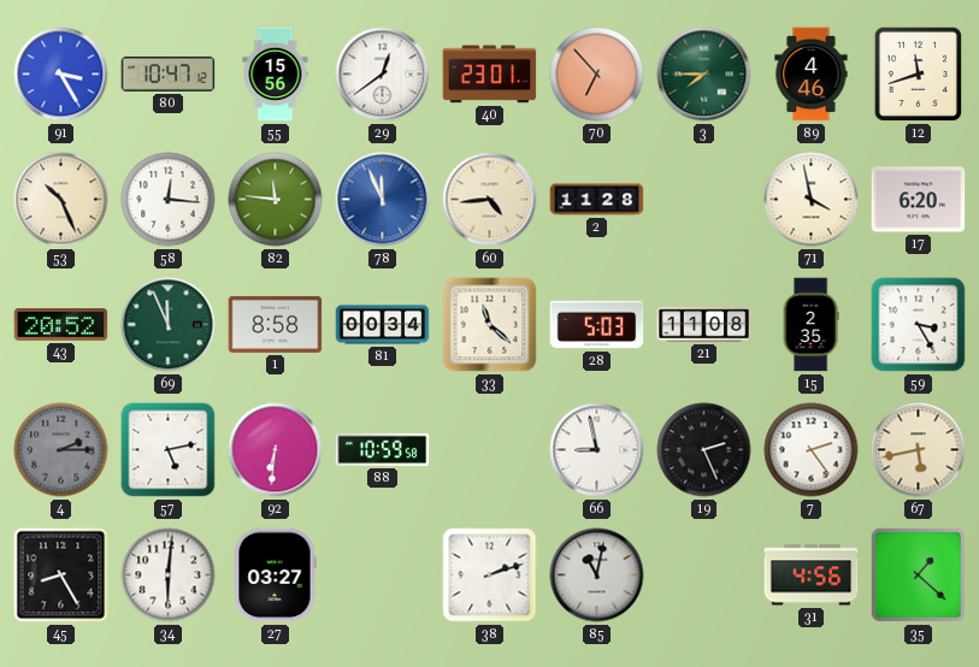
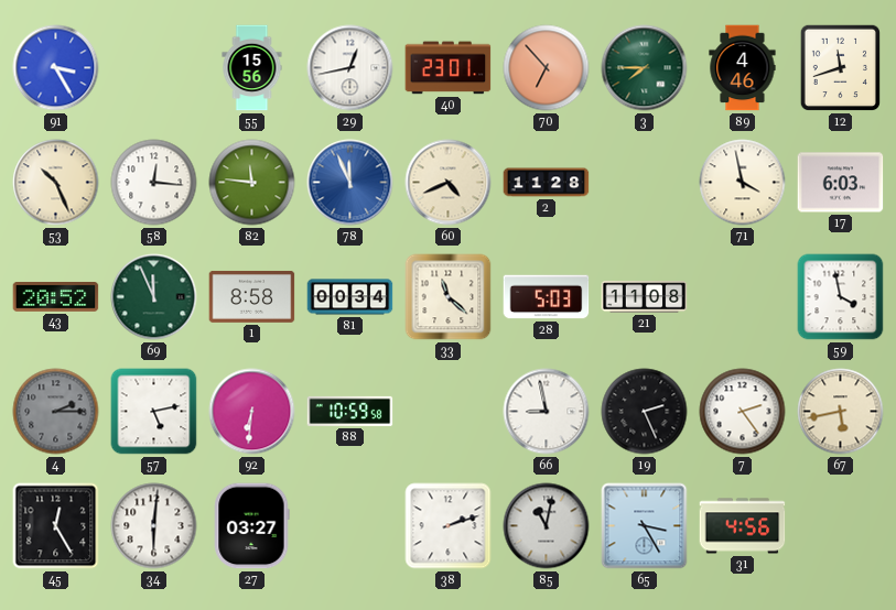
80: 10:47 -> none (169, 73)
29: 12:39 -> 12:43 (350, 68)
60: 4:44 -> 4:41 (449, 183)
17: 6:20 -> 6:03 (841, 183)
15: 2:35 -> none (810, 325)
59: 3:25 -> 3:58 (841, 297)
45: 8:25 -> 12:25 (56, 526)
65: none -> 3:25 (645, 526)
35: 1:22 -> none (918, 574)
